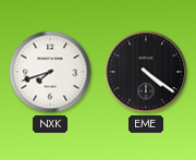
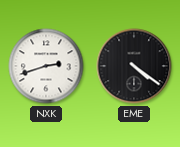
NXK: 7:42 -> 2:42 (46, 66)
